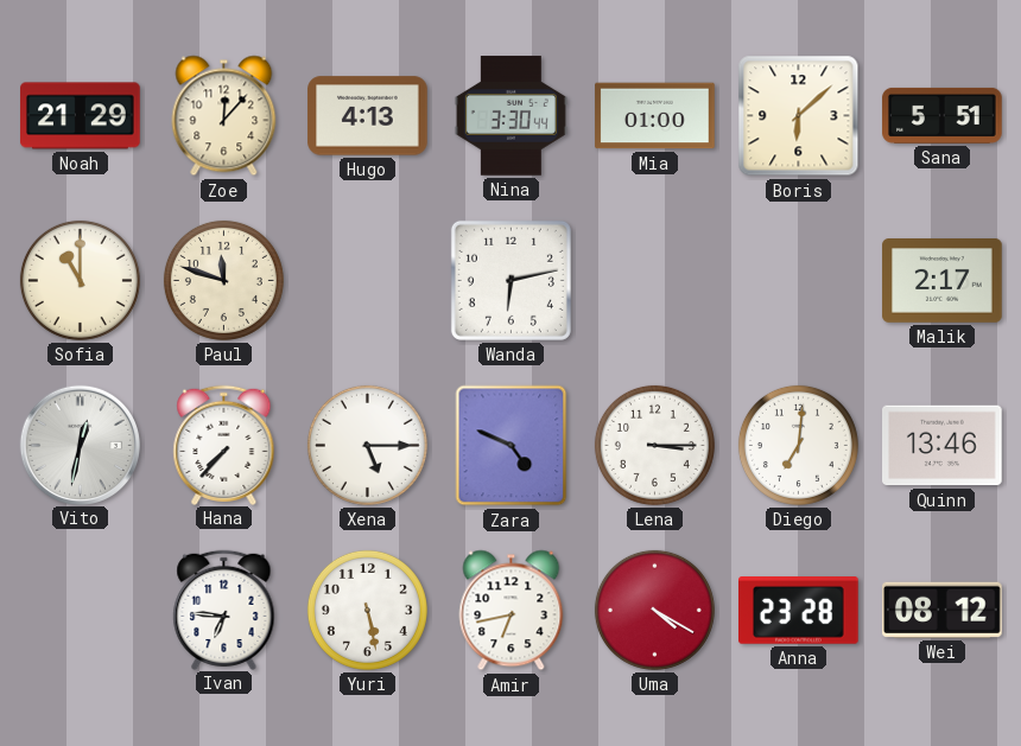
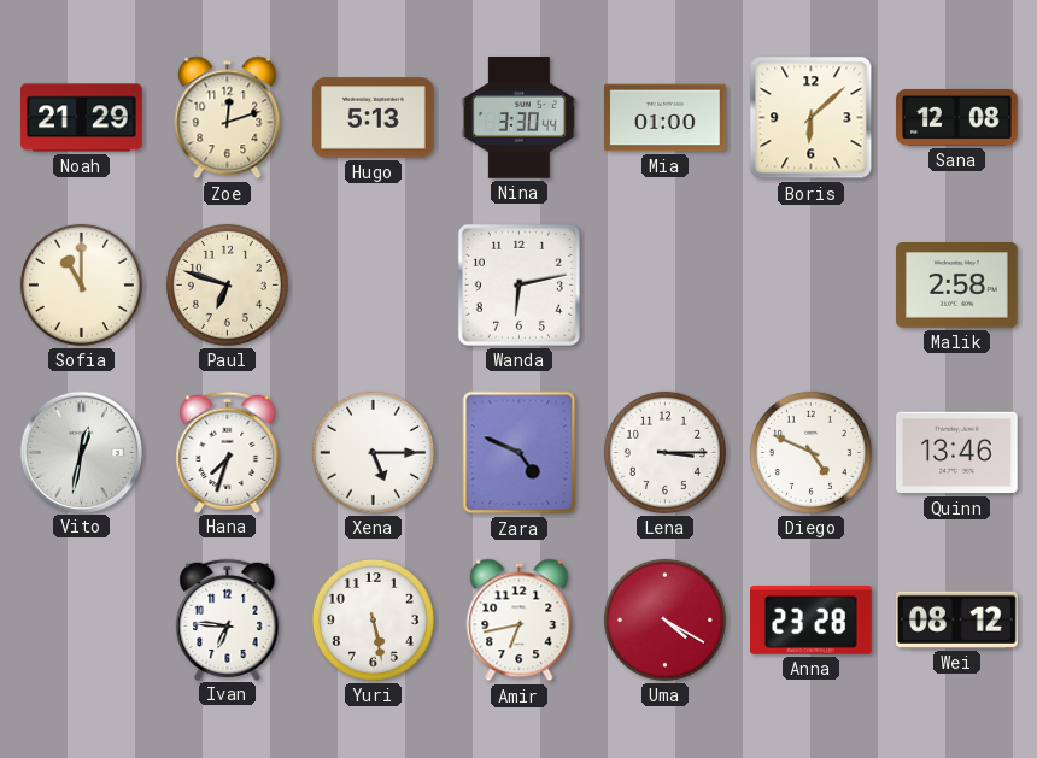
Zoe: 12:07 -> 12:12 (228, 118)
Hugo: 4:13 -> 5:13 (374, 118)
Sana: 5:51 -> 12:08 (957, 117)
Paul: 11:48 -> 6:48 (227, 284)
Malik: 2:17 -> 2:58 (957, 286)
Hana: 7:37 -> 7:33 (228, 452)
Diego: 7:01 -> 4:49 (810, 452)
